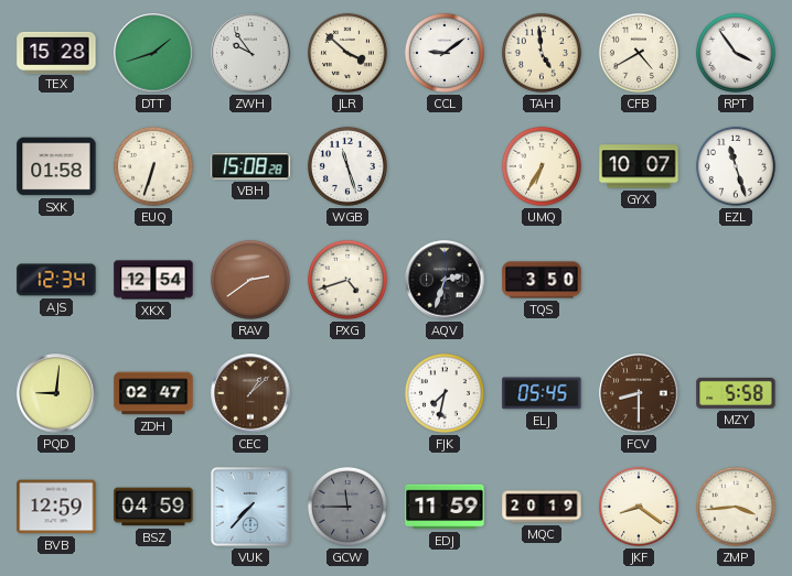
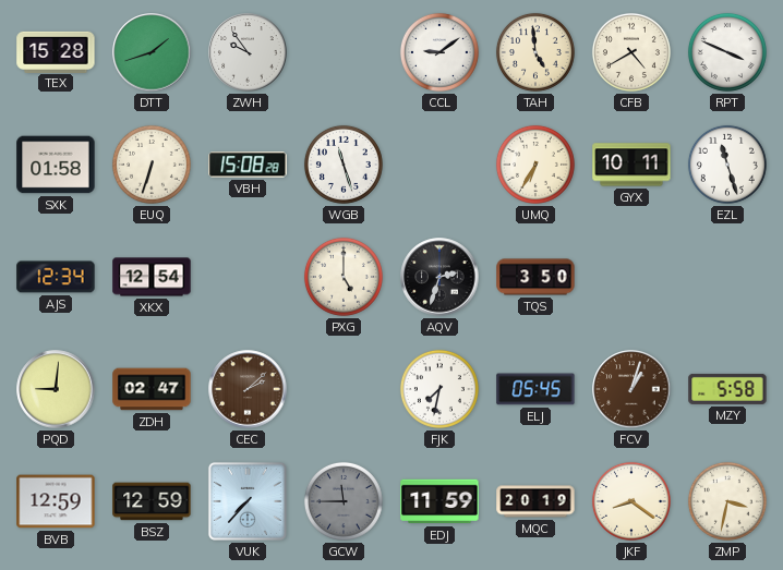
JLR: 3:52 -> none (347, 53)
RPT: 3:54 -> 3:49 (727, 52)
GYX: 10:07 -> 10:11 (631, 165)
RAV: 2:39 -> none (250, 280)
PXG: 4:42 -> 5:00 (344, 277)
CEC: 1:08 -> 2:08 (248, 389)
FCV: 8:30 -> 1:03 (631, 389)
BSZ: 04:59 -> 12:59 (152, 501)
ZMP: 3:44 -> 3:32 (727, 501)
